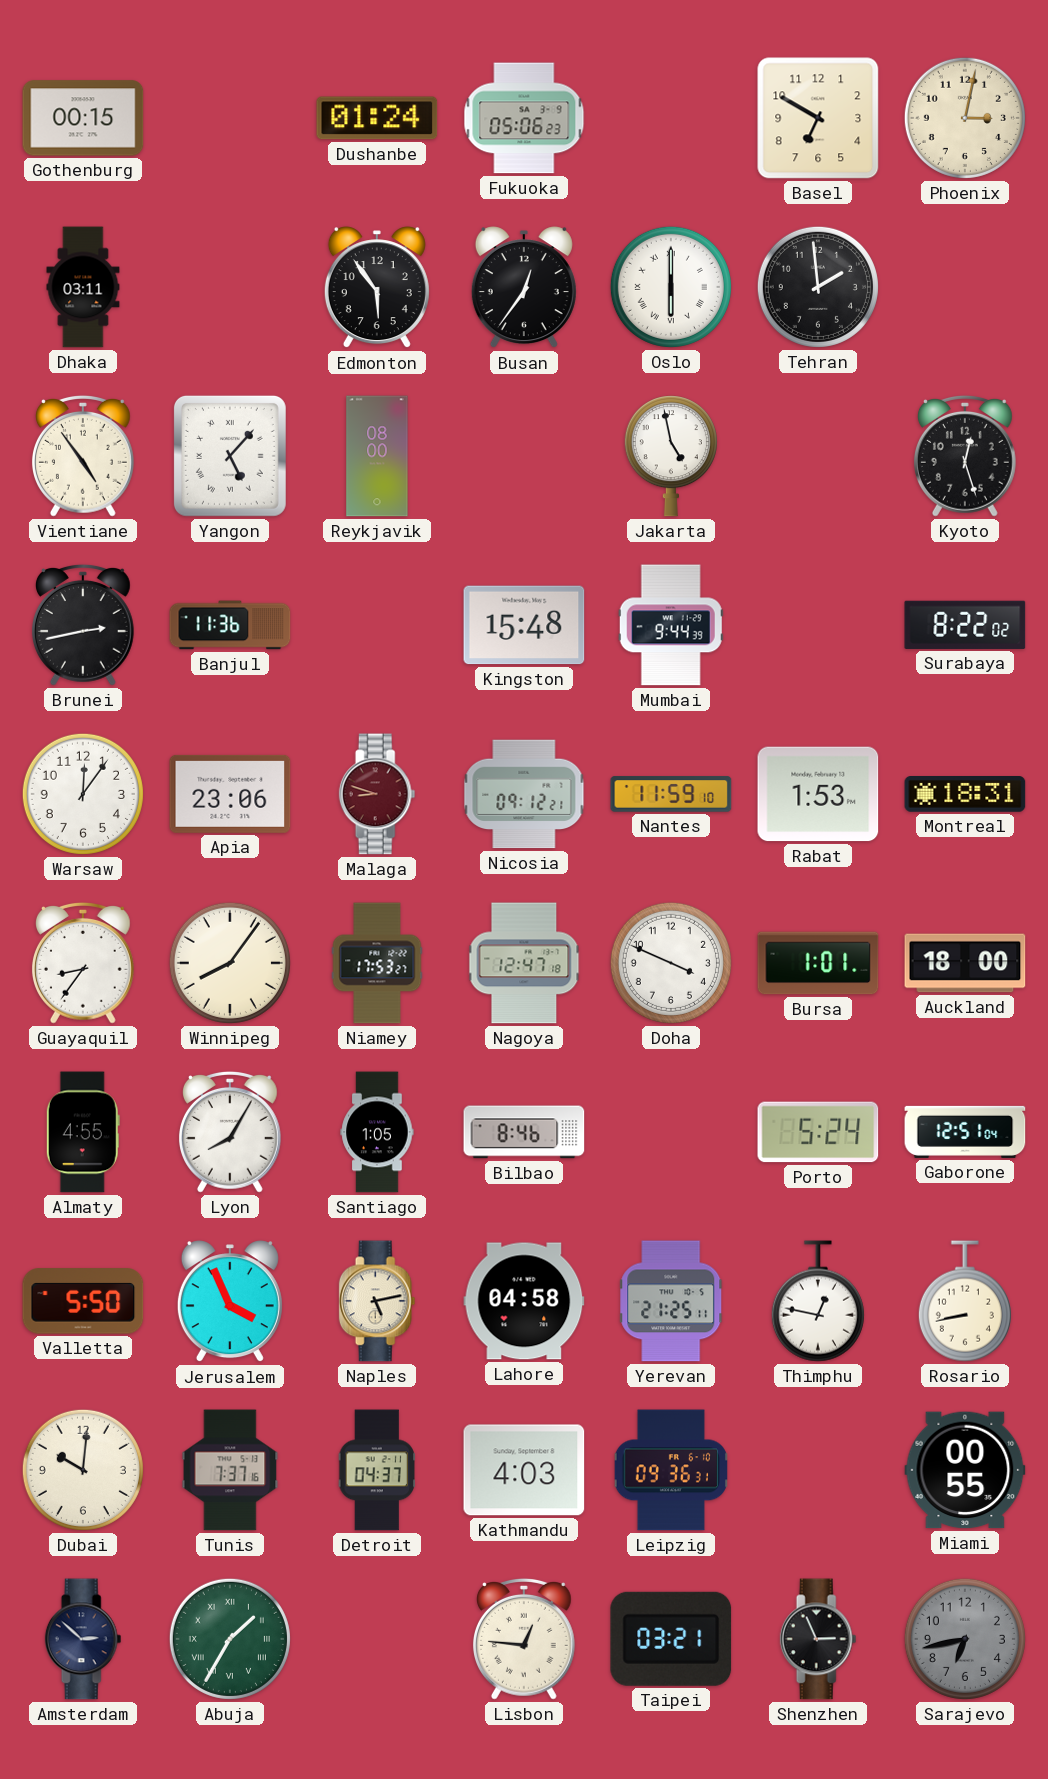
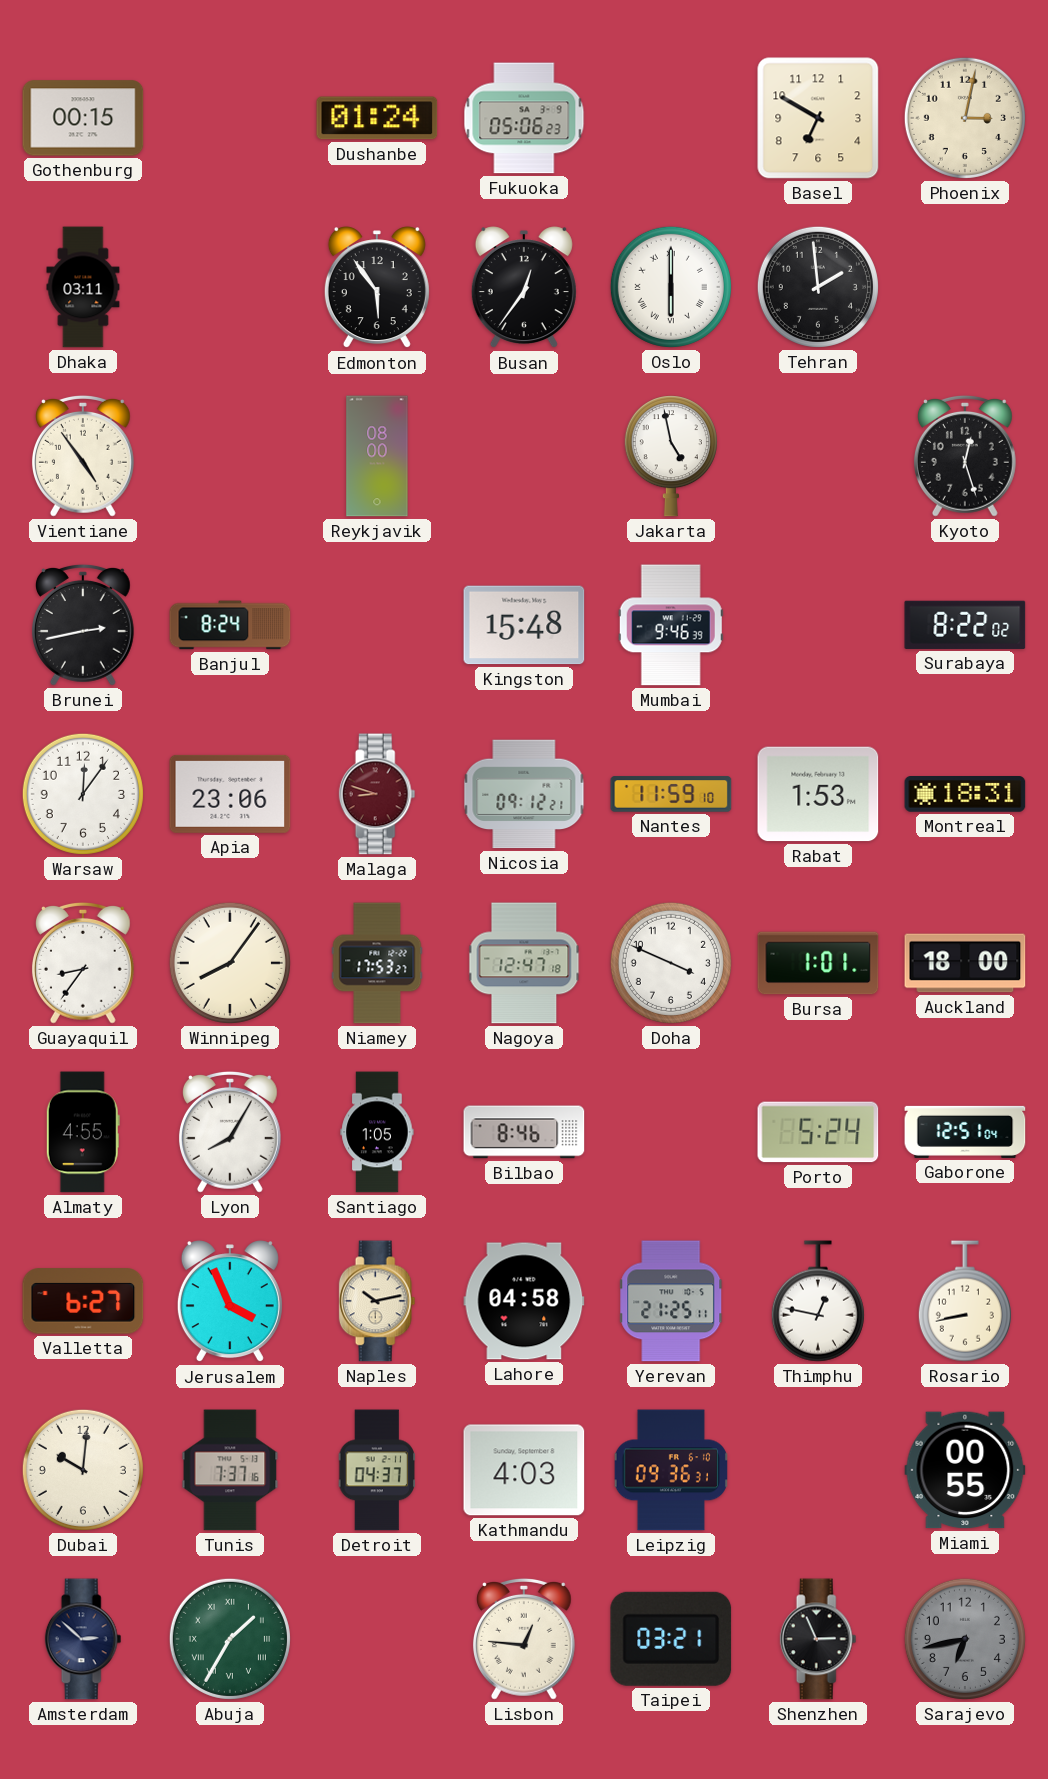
Yangon: 5:07 -> none (230, 456)
Banjul: 11:36 -> 8:24 (230, 625)
Mumbai: 9:44 -> 9:46 (671, 625)
Valletta: 5:50 -> 6:27 (83, 1301)
Naples: 5:13 -> 10:13 (377, 1301)
